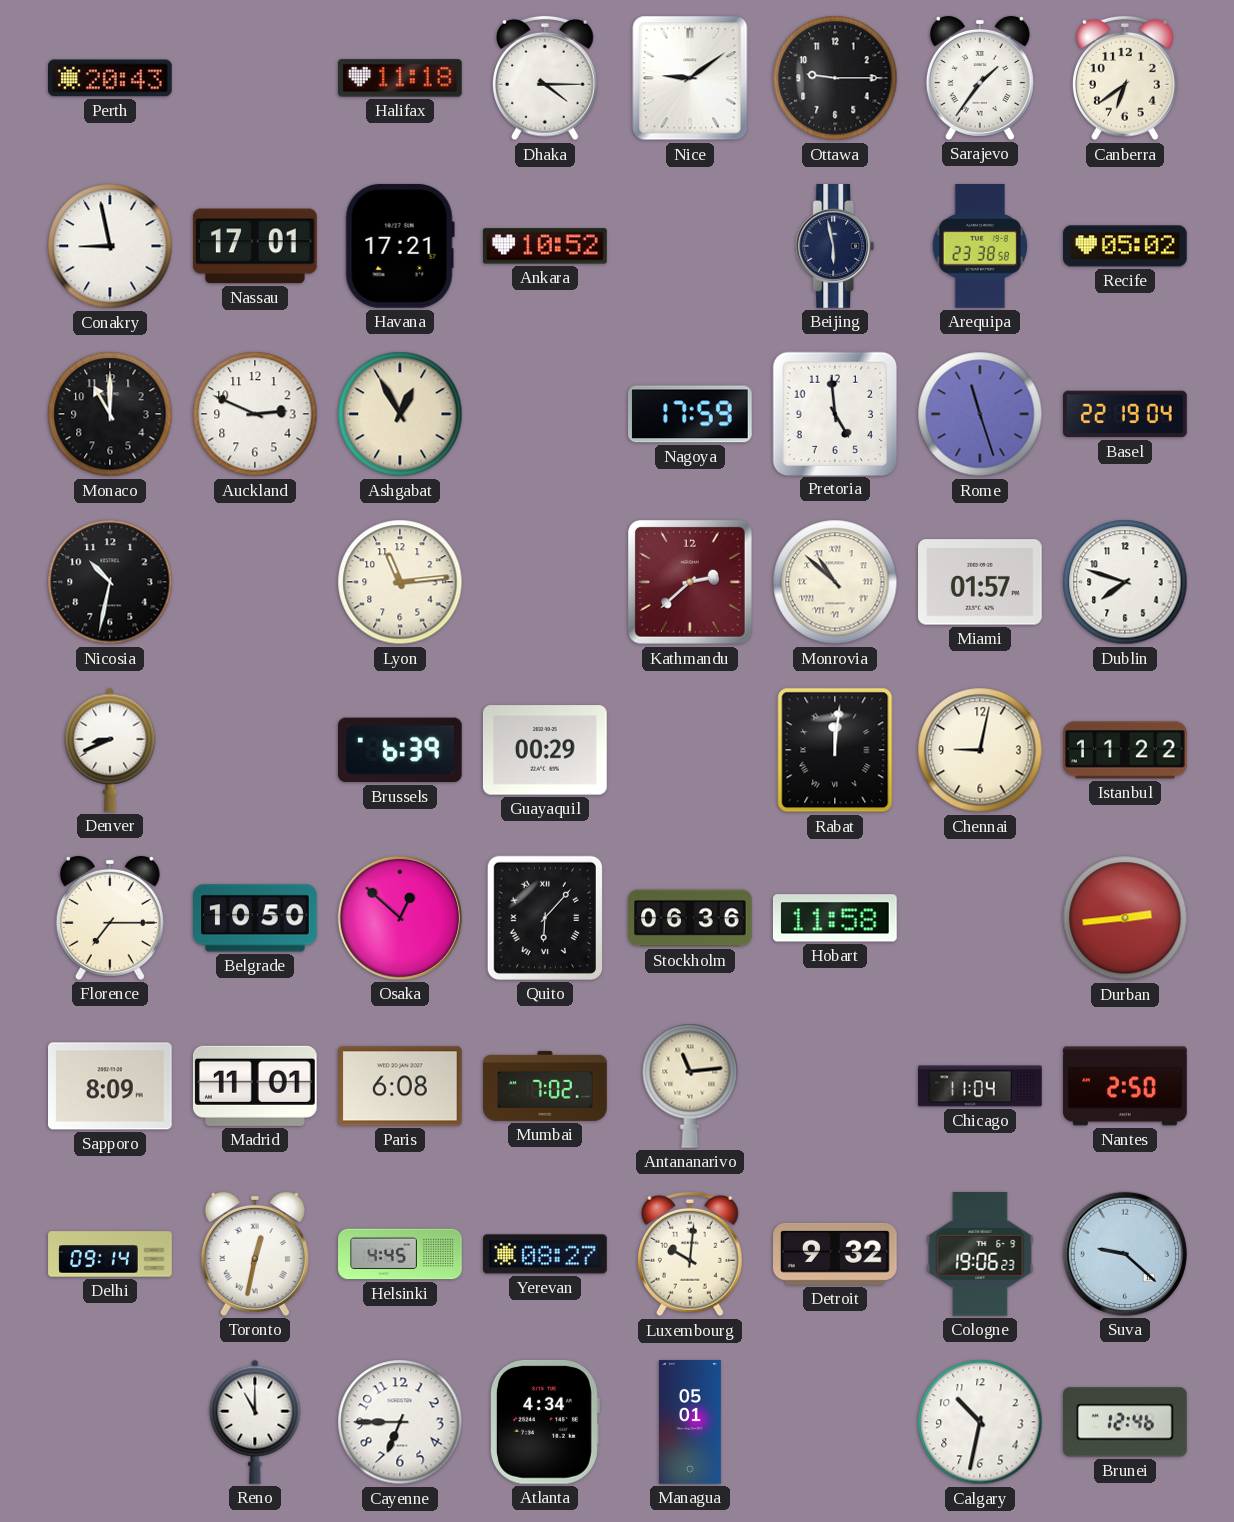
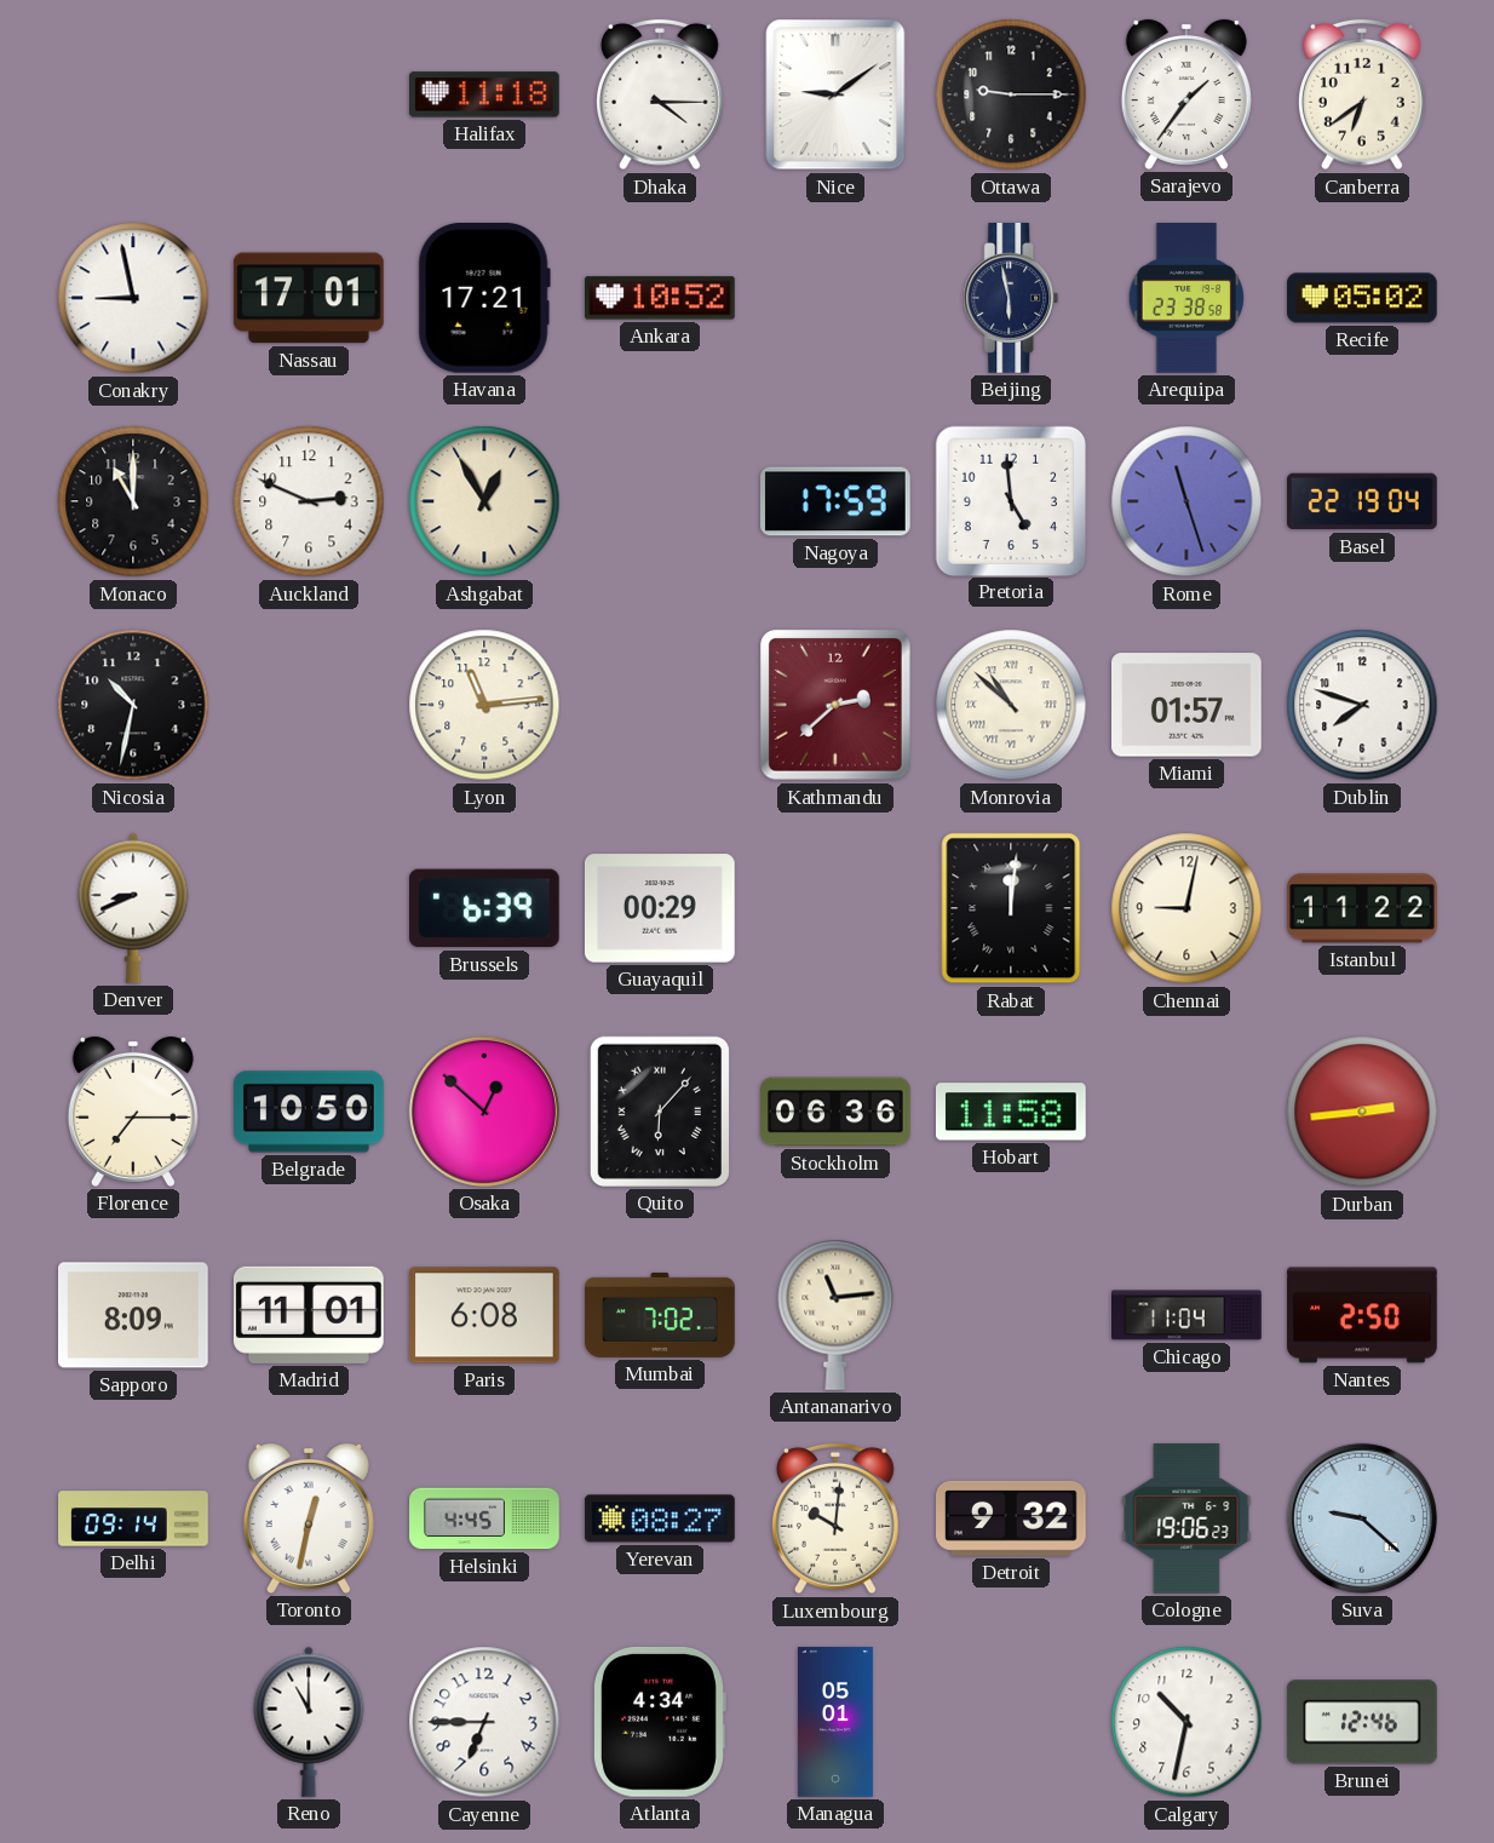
Perth: 20:43 -> none (111, 78)
